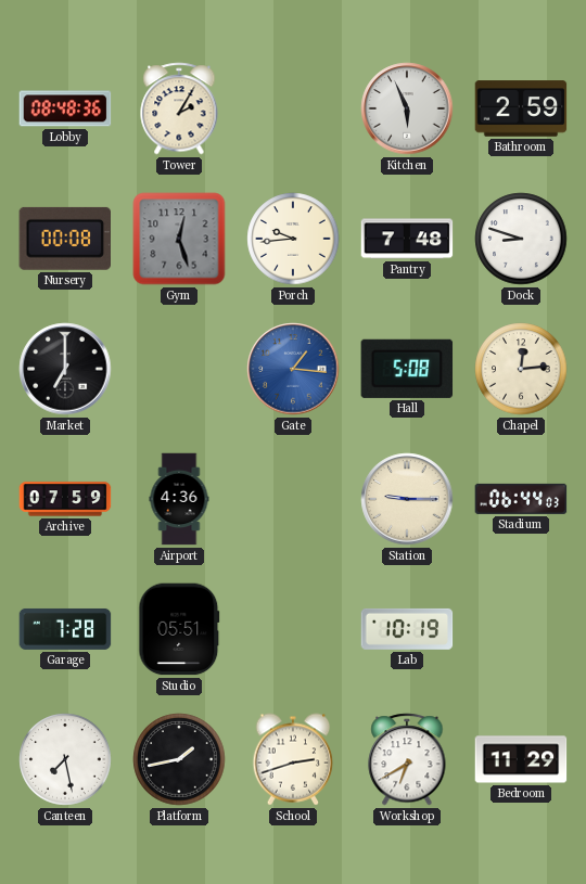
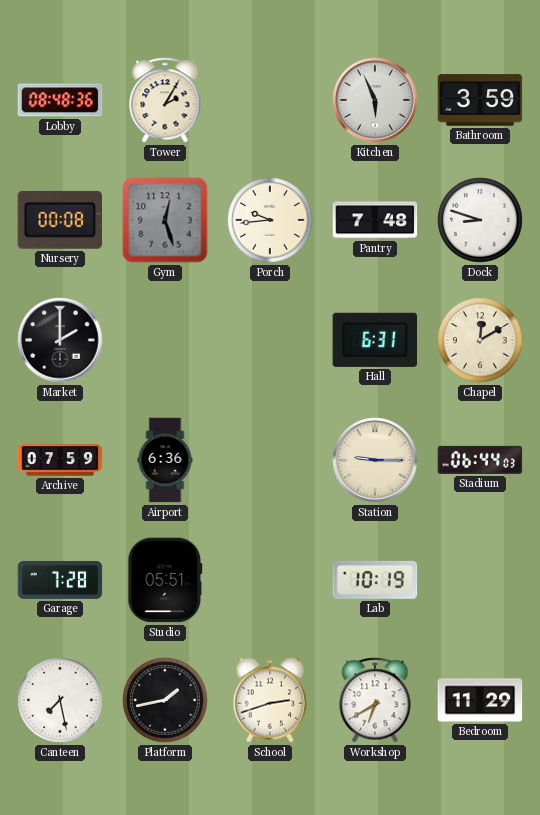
Bathroom: 2:59 -> 3:59 (480, 100)
Market: 7:00 -> 2:00 (60, 340)
Gate: 1:16 -> none (293, 369)
Hall: 5:08 -> 6:31 (375, 340)
Chapel: 12:14 -> 12:10 (480, 340)
Airport: 4:36 -> 6:36 (165, 460)
